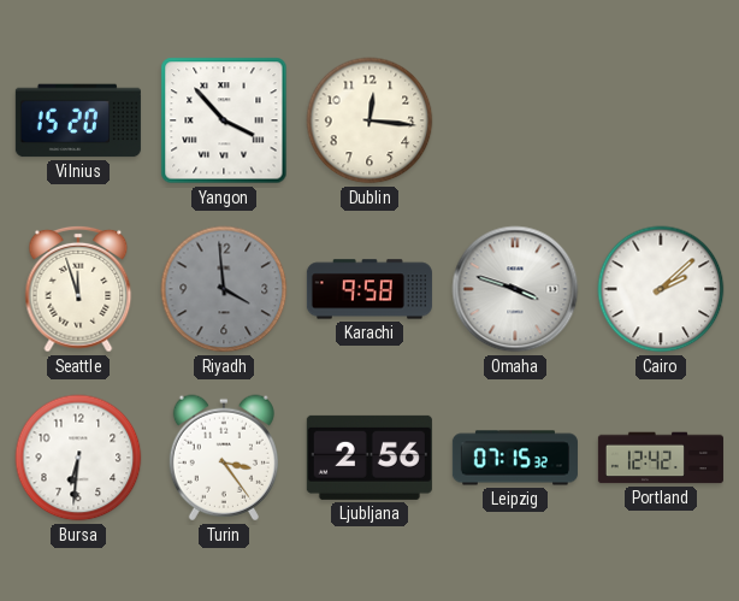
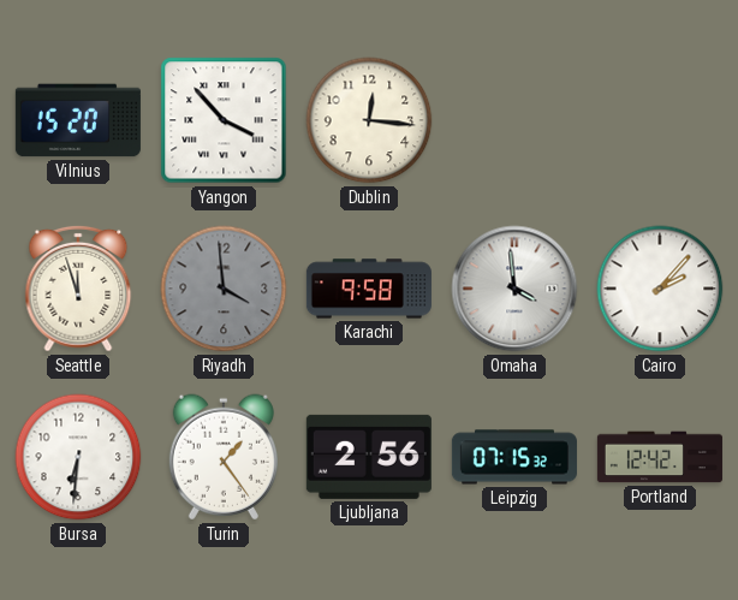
Omaha: 3:48 -> 3:59 (514, 289)
Cairo: 2:08 -> 2:07 (660, 289)
Turin: 3:24 -> 1:24 (224, 457)
